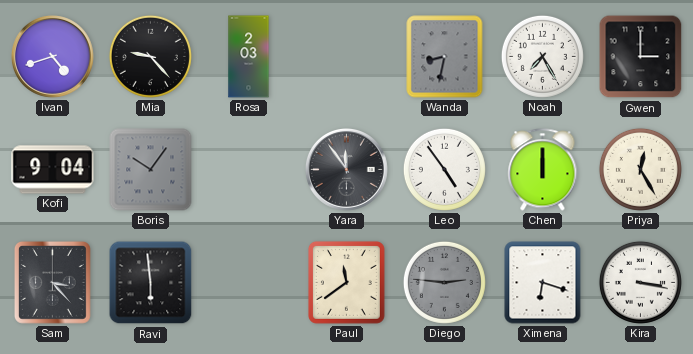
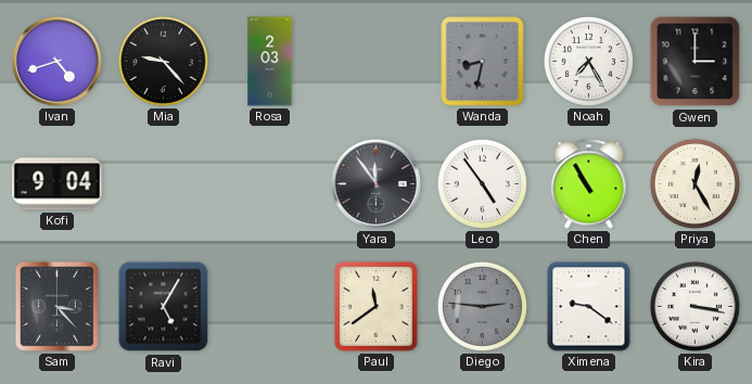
Boris: 10:06 -> none (151, 170)
Chen: 12:00 -> 10:55 (589, 184)
Ravi: 5:59 -> 5:05 (164, 307)
Ximena: 6:18 -> 9:21 (589, 307)
